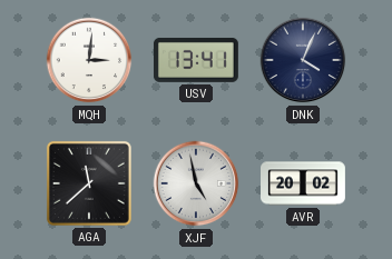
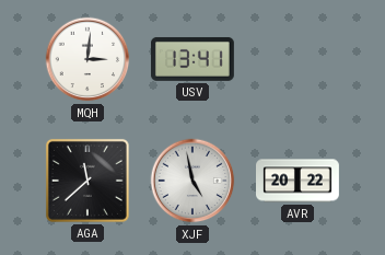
DNK: 4:04 -> none (303, 60)
AVR: 20:02 -> 20:22 (299, 181)
